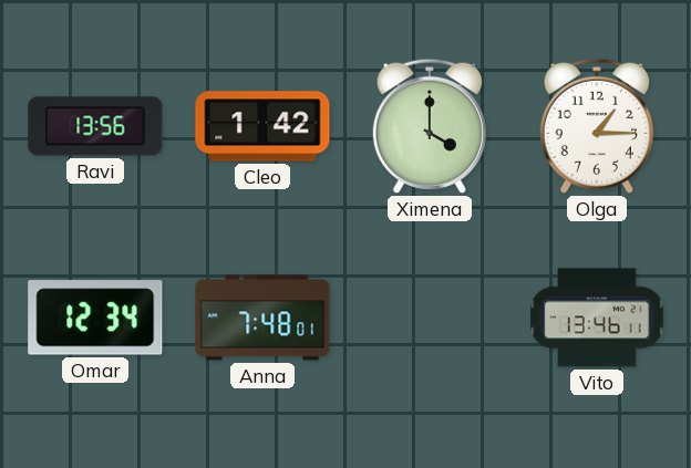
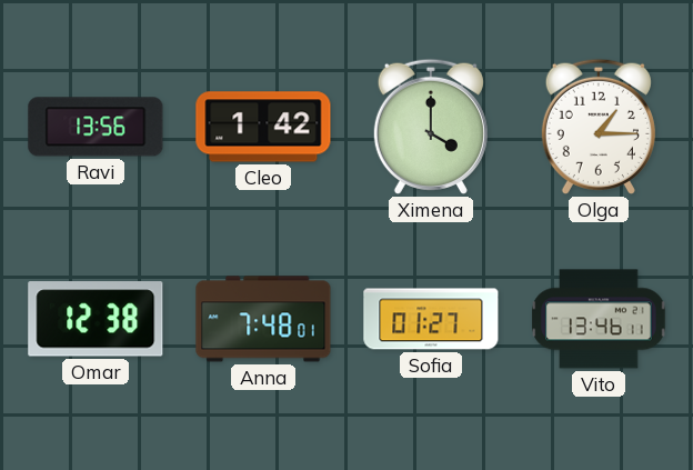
Omar: 12:34 -> 12:38 (96, 319)
Sofia: none -> 01:27 (431, 319)
